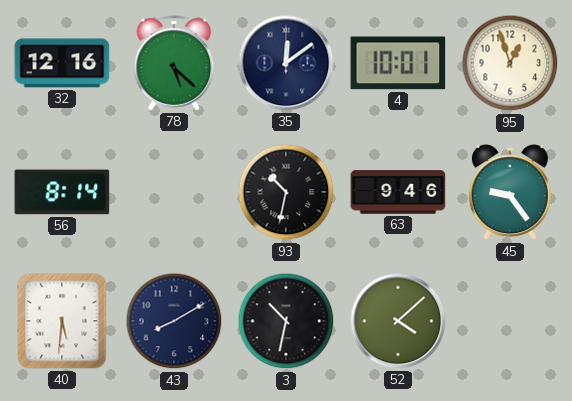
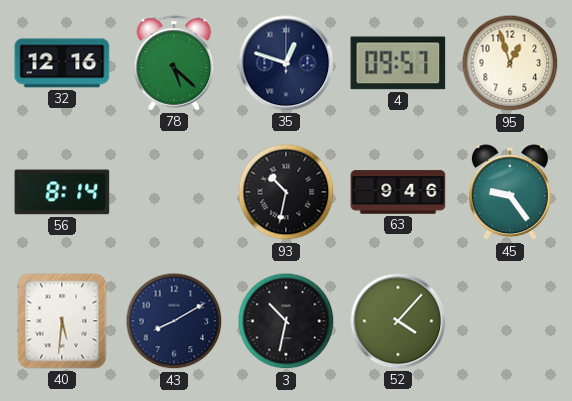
35: 12:09 -> 12:48 (286, 63)
4: 10:01 -> 09:57 (398, 63)
52: 4:08 -> 4:07 (398, 321)
